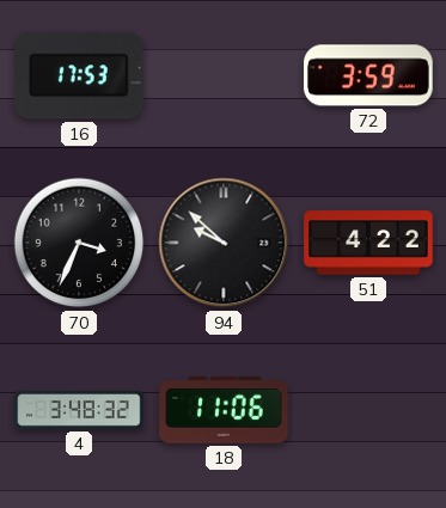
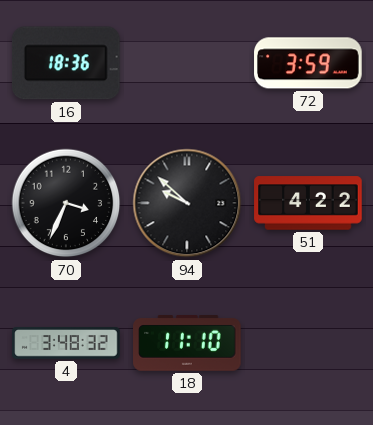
16: 17:53 -> 18:36 (66, 63)
18: 11:06 -> 11:10 (187, 344)
